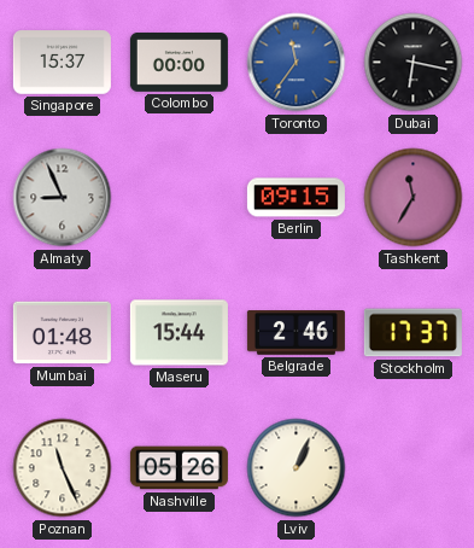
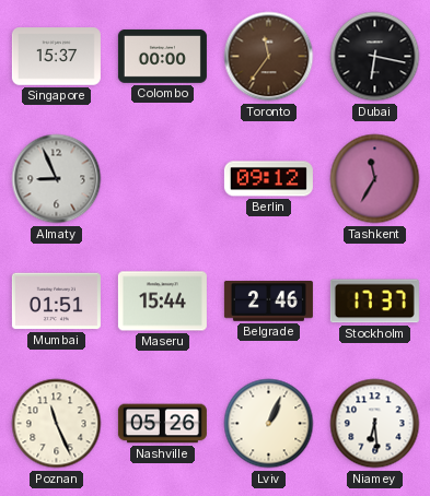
Toronto dial: blue -> brown (269, 57)
Berlin: 09:15 -> 09:12 (268, 179)
Mumbai: 01:48 -> 01:51 (56, 302)
Niamey: none -> 6:29 (375, 424)
